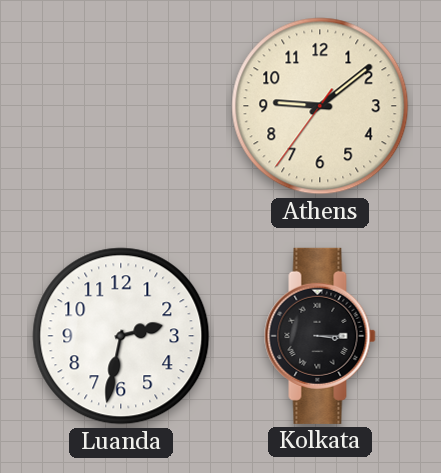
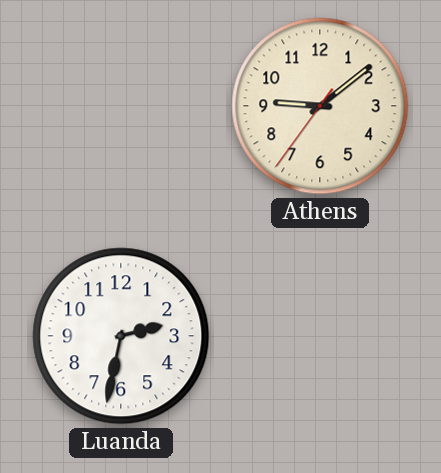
Kolkata: 3:15 -> none (320, 336)
